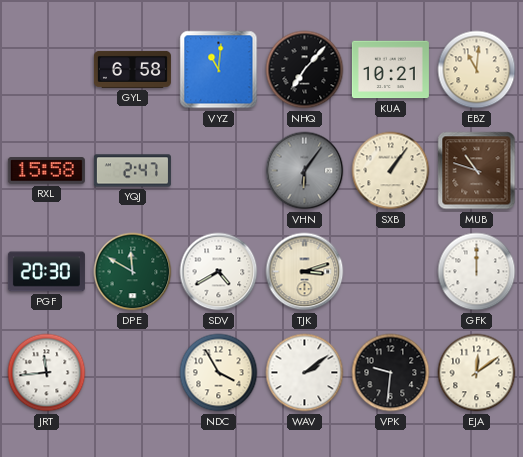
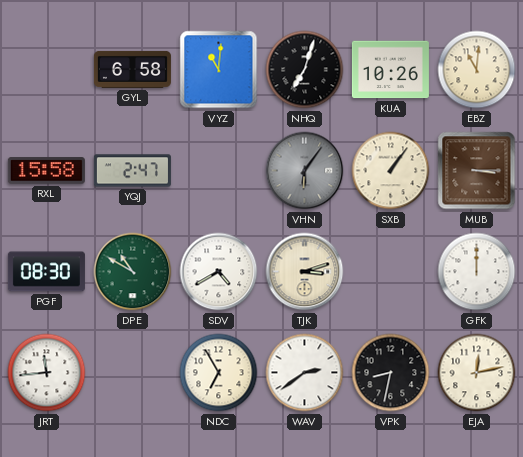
NHQ: 7:07 -> 7:03 (305, 70)
KUA: 10:21 -> 10:26 (390, 70)
MUB: 10:48 -> 3:15 (477, 171)
PGF: 20:30 -> 08:30 (46, 272)
DPE: 11:50 -> 10:50 (133, 272)
NDC: 3:55 -> 6:55 (219, 373)
WAV: 2:09 -> 2:39 (305, 373)
VPK: 9:31 -> 8:32 (391, 373)
EJA: 12:09 -> 12:13 (477, 373)
